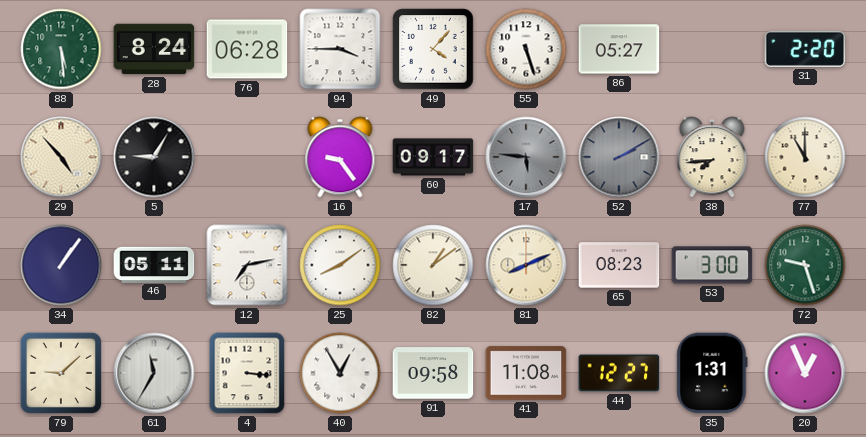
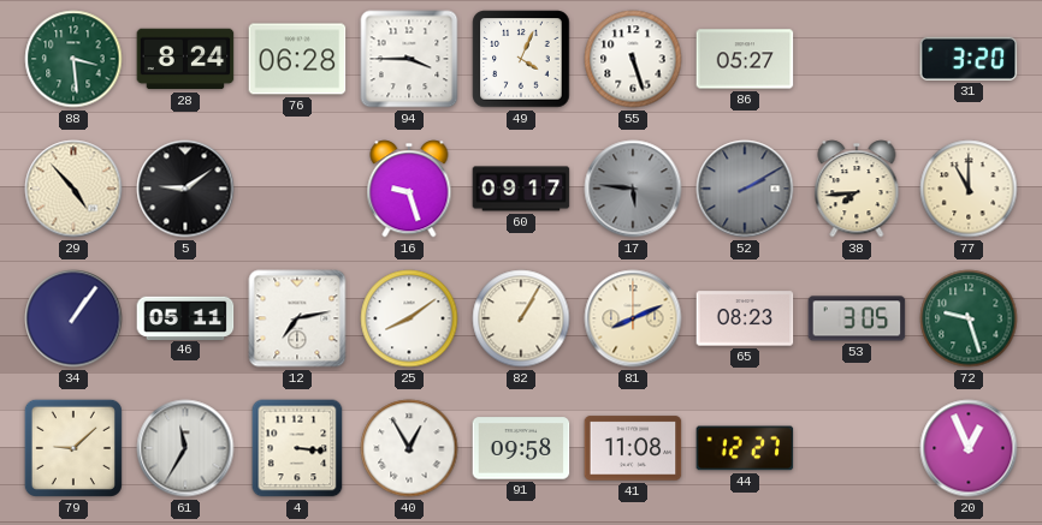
88: 5:29 -> 3:29 (73, 59)
49: 4:07 -> 4:04 (521, 59)
31: 2:20 -> 3:20 (969, 59)
5: 9:05 -> 9:09 (185, 189)
16: 9:24 -> 9:27 (409, 189)
82: 1:09 -> 1:05 (521, 318)
53: 3:00 -> 3:05 (857, 318)
35: 1:31 -> none (712, 373)
